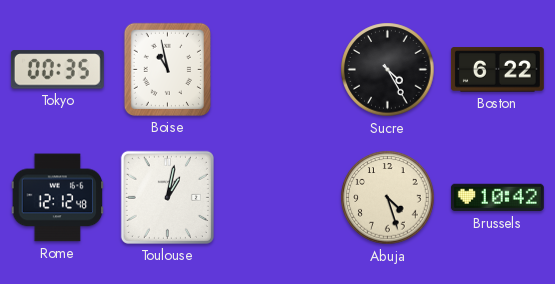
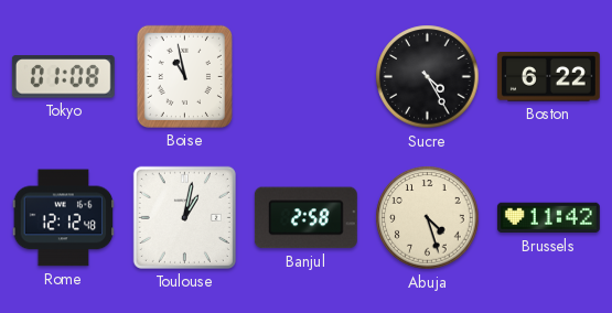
Tokyo: 00:35 -> 01:08 (63, 77)
Banjul: none -> 2:58 (305, 218)
Brussels: 10:42 -> 11:42 (548, 218)
